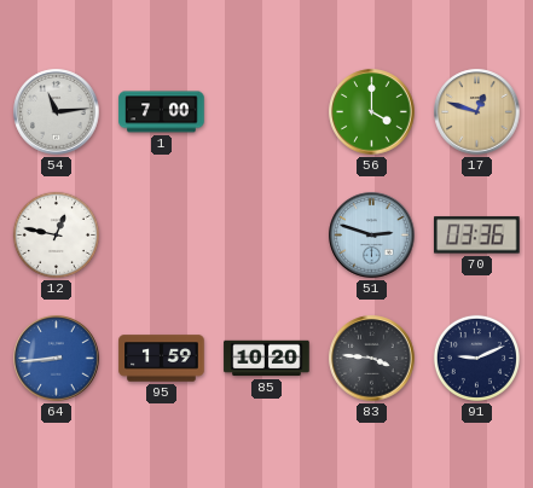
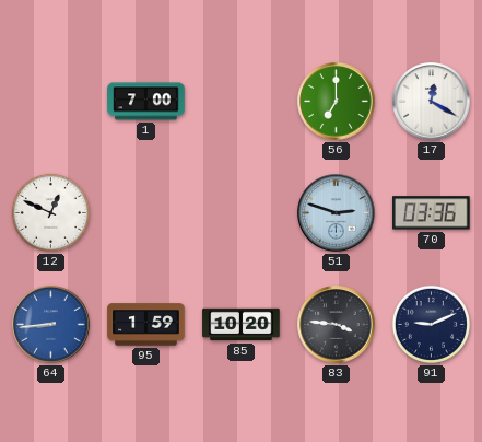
54: 11:14 -> none (57, 112)
56: 4:00 -> 7:00 (337, 102)
17: 12:48 -> 12:20 (432, 102)
17 dial: champagne -> white (432, 102)
12: 12:47 -> 12:49 (50, 212)
